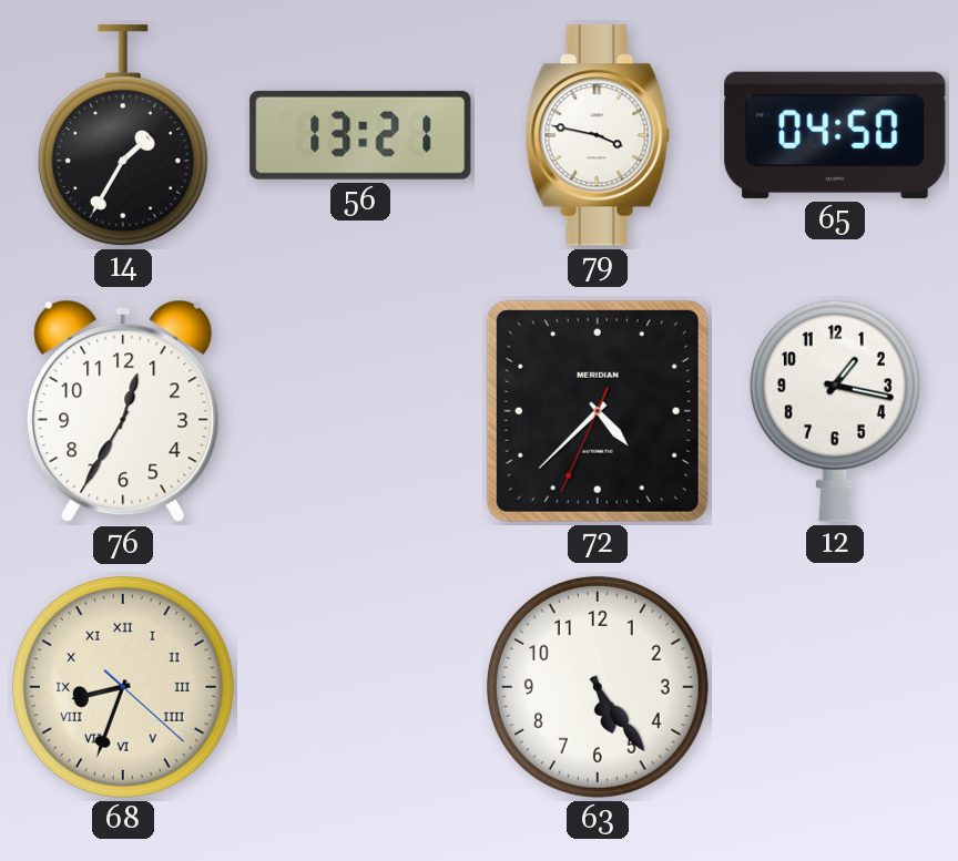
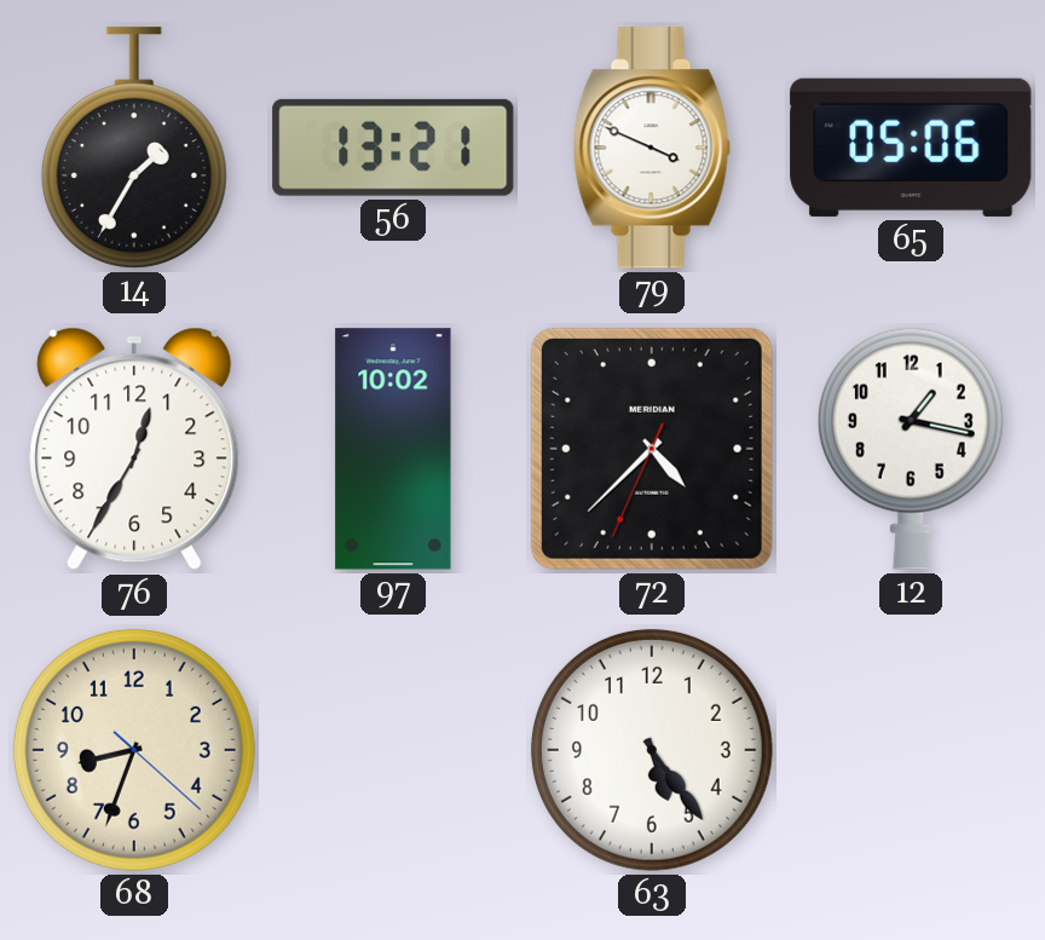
79: 3:47 -> 3:49 (652, 148)
65: 04:50 -> 05:06 (911, 148)
97: none -> 10:02 (393, 449)
68 numerals: Roman -> Arabic (134, 750)
